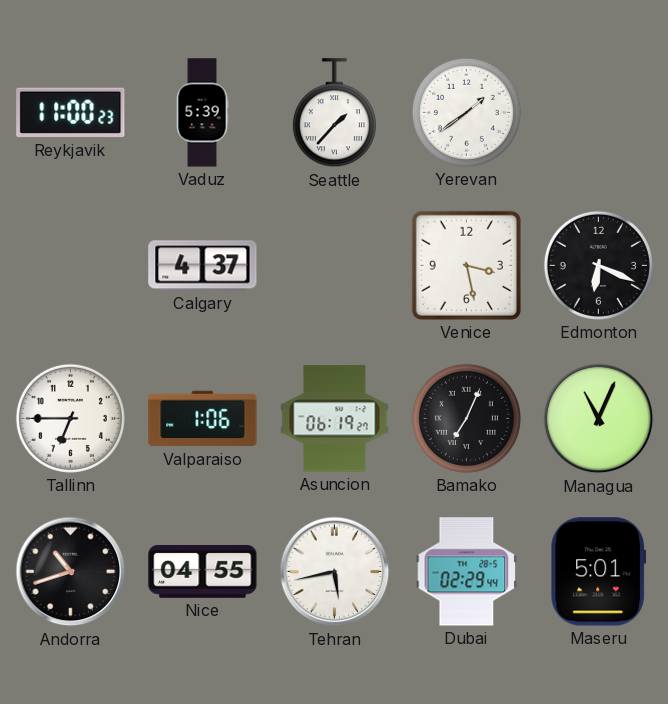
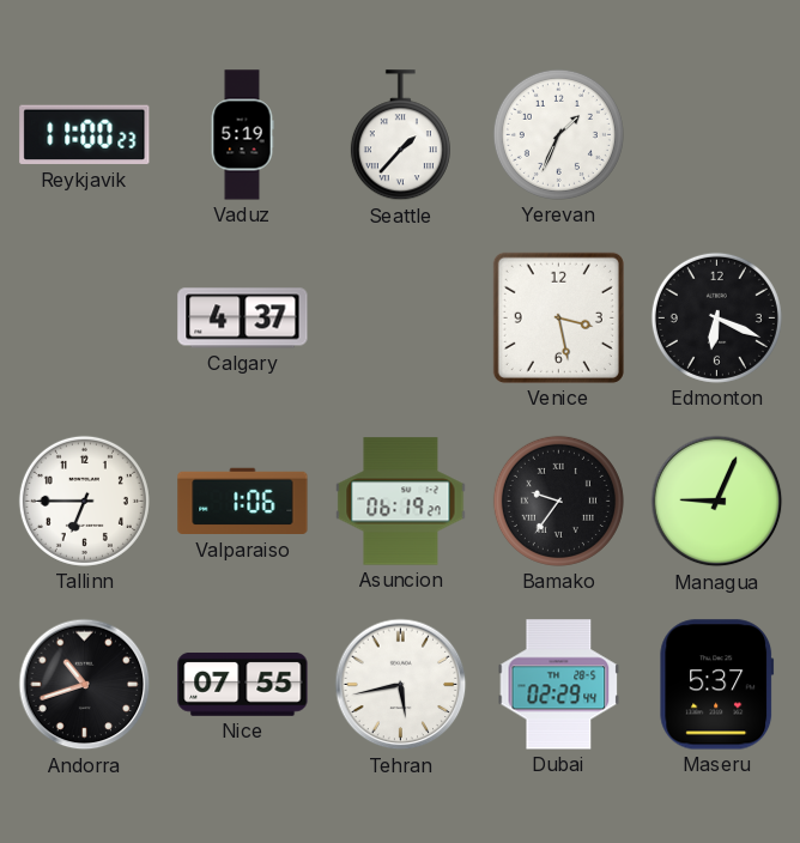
Vaduz: 5:39 -> 5:19 (242, 135)
Yerevan: 1:39 -> 1:34 (558, 134)
Bamako: 7:04 -> 9:36 (558, 501)
Managua: 11:04 -> 9:04 (717, 502)
Nice: 04:55 -> 07:55 (243, 684)
Maseru: 5:01 -> 5:37 (717, 685)
